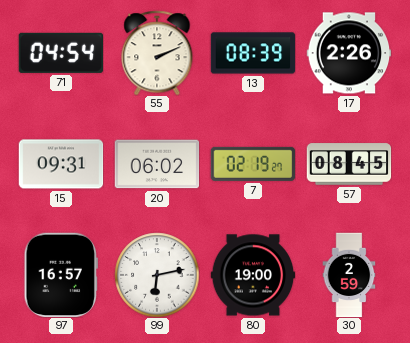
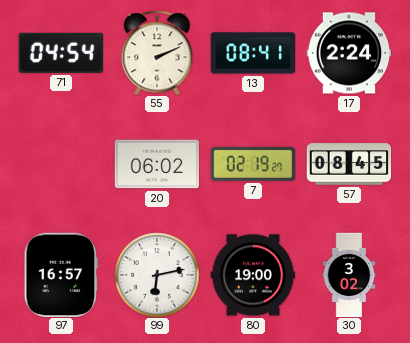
13: 08:39 -> 08:41 (253, 53)
17: 2:26 -> 2:24 (349, 53)
15: 09:31 -> none (61, 164)
30: 2:59 -> 3:02 (349, 275)
